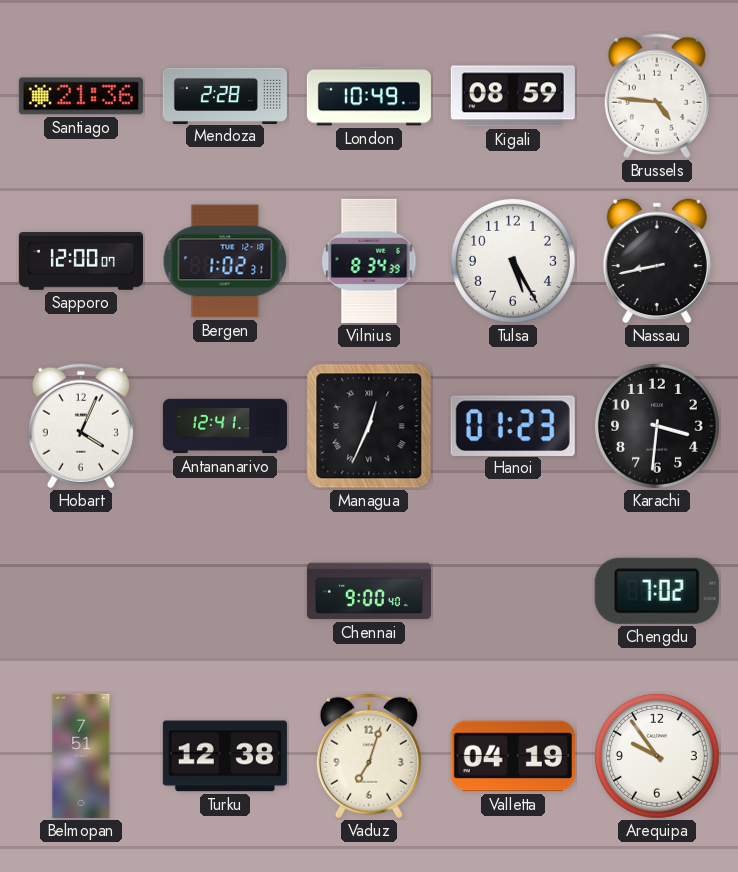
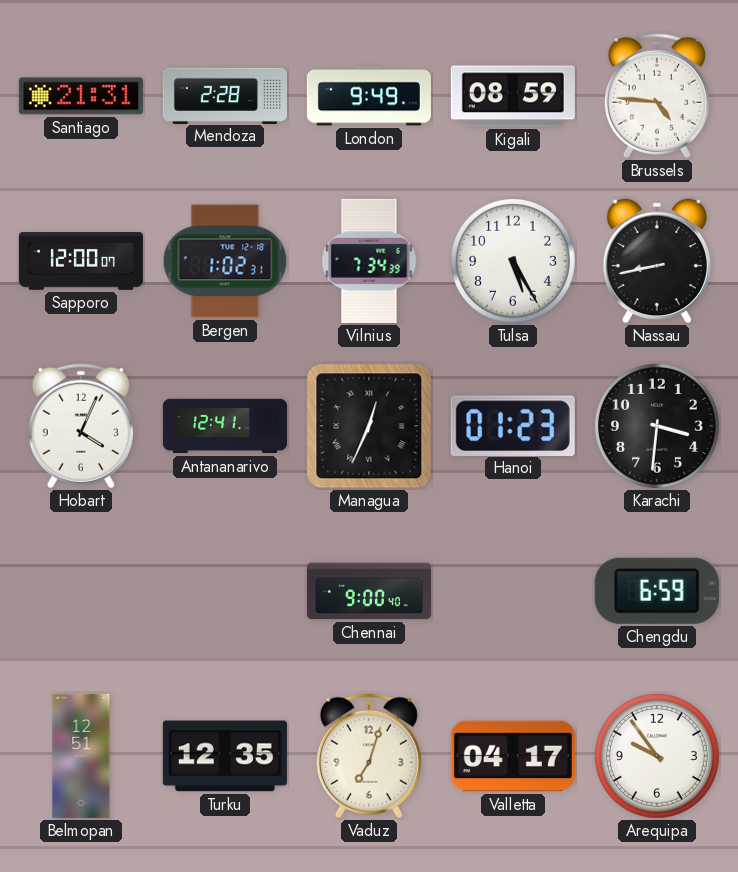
Santiago: 21:36 -> 21:31 (81, 96)
London: 10:49 -> 9:49 (369, 96)
Vilnius: 8:34 -> 7:34 (369, 261)
Chengdu: 7:02 -> 6:59 (657, 591)
Belmopan: 7:51 -> 12:51 (81, 756)
Turku: 12:38 -> 12:35 (225, 756)
Valletta: 04:19 -> 04:17 (513, 756)
